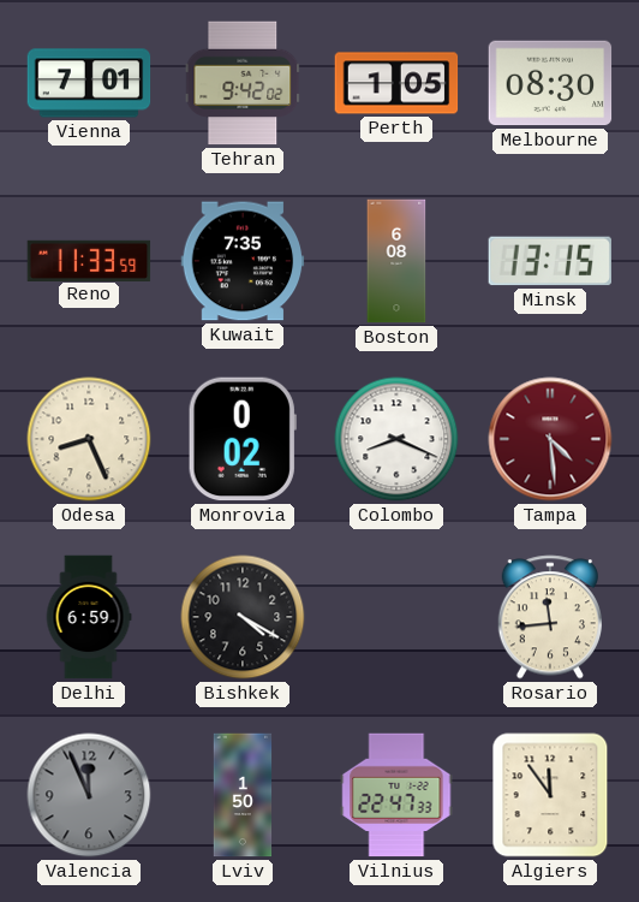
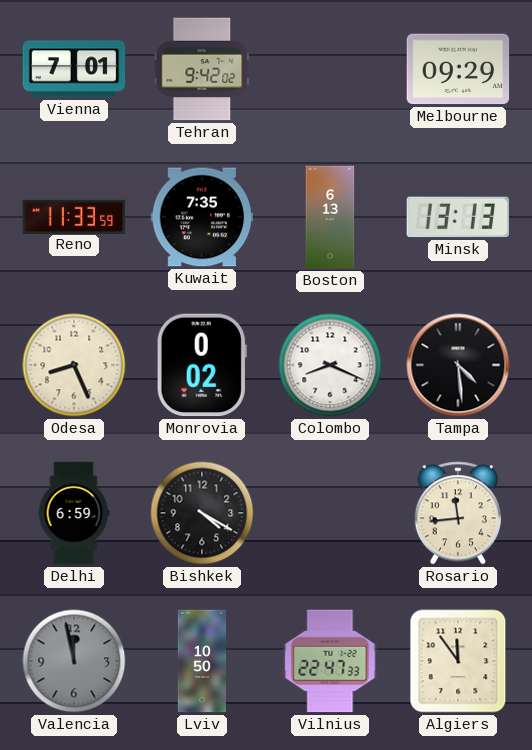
Perth: 1:05 -> none (396, 83)
Melbourne: 08:30 -> 09:29 (458, 69)
Boston: 6:08 -> 6:13 (330, 217)
Minsk: 13:15 -> 13:13 (457, 217)
Tampa dial: burgundy -> black (458, 365)
Valencia: 11:56 -> 11:58 (74, 661)
Lviv: 1:50 -> 10:50 (202, 661)
